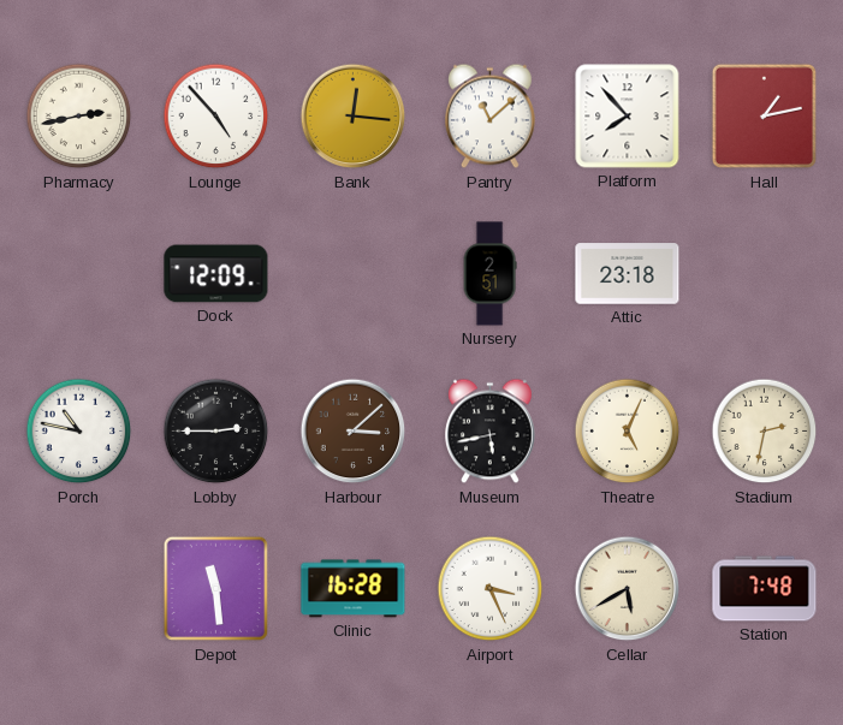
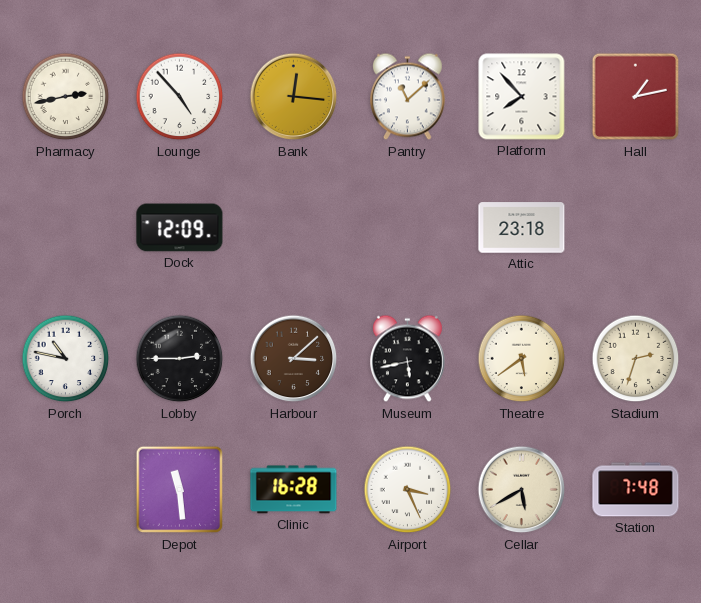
Nursery: 2:51 -> none (489, 274)
Theatre: 5:04 -> 5:39 (522, 359)
Stadium: 2:32 -> 2:33 (636, 359)
